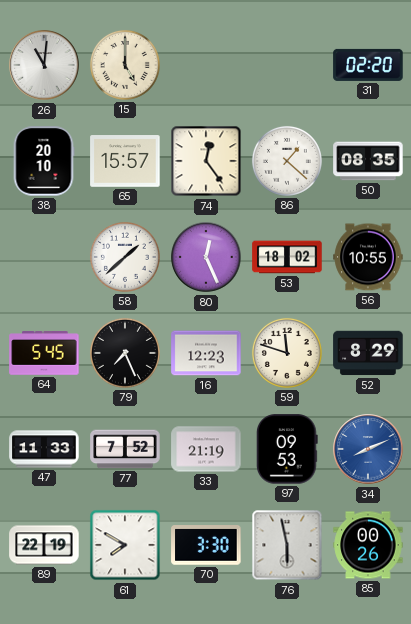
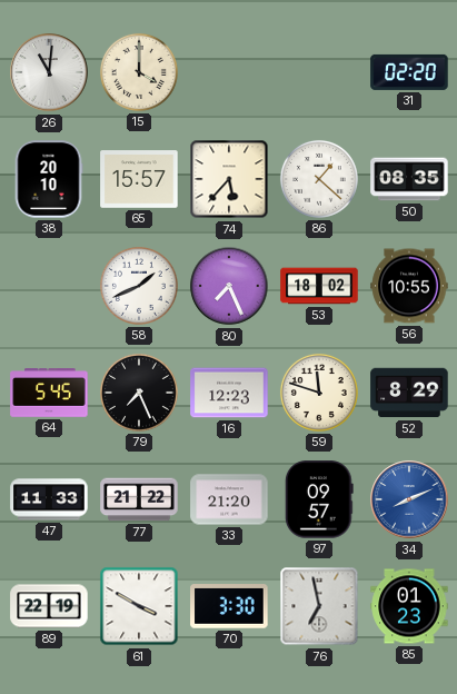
15: 5:00 -> 4:00 (139, 72)
74: 12:24 -> 5:37 (229, 179)
58: 1:38 -> 1:41 (139, 286)
80: 12:26 -> 7:26 (229, 286)
77: 7:52 -> 21:22 (139, 499)
33: 21:19 -> 21:20 (229, 499)
97: 09:53 -> 09:57 (320, 499)
61: 7:50 -> 3:50 (139, 606)
76: 5:58 -> 6:58 (319, 606)
85: 00:26 -> 01:23 (409, 606)
